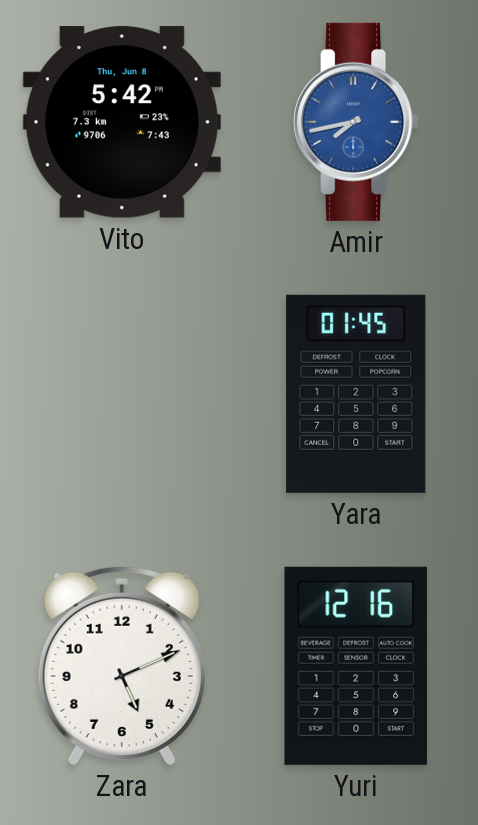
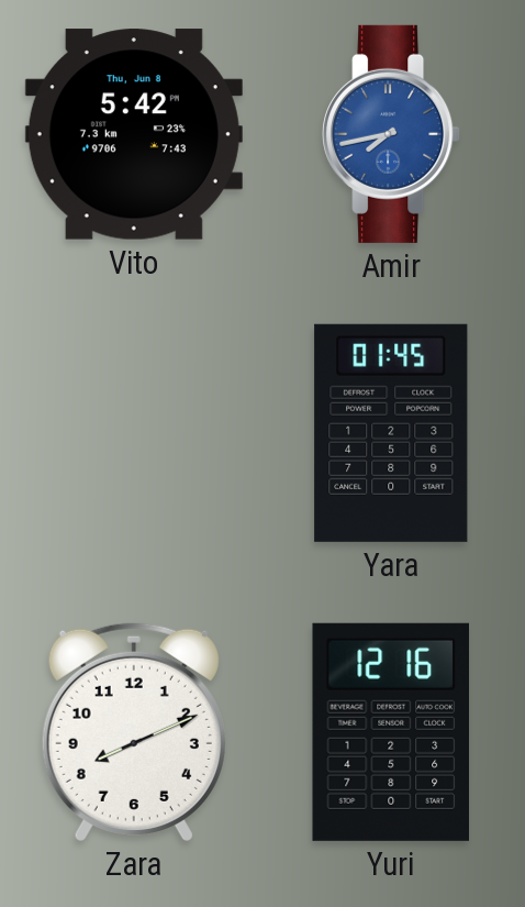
Zara: 5:11 -> 8:11 (134, 731)
